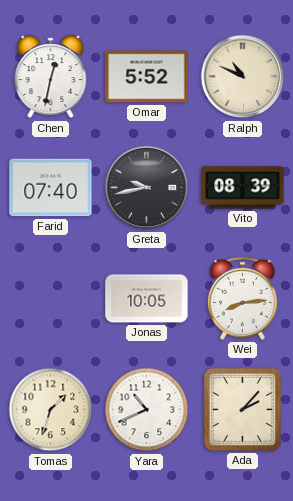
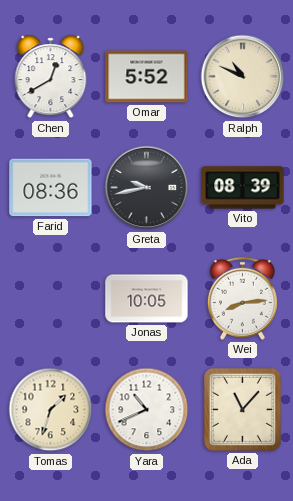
Chen: 12:32 -> 12:40 (51, 77)
Farid: 07:40 -> 08:36 (51, 188)
Ada: 2:07 -> 11:07 (242, 409)
